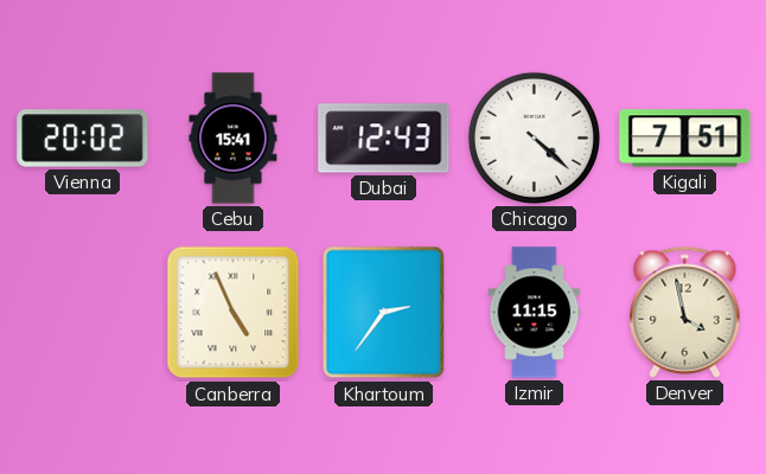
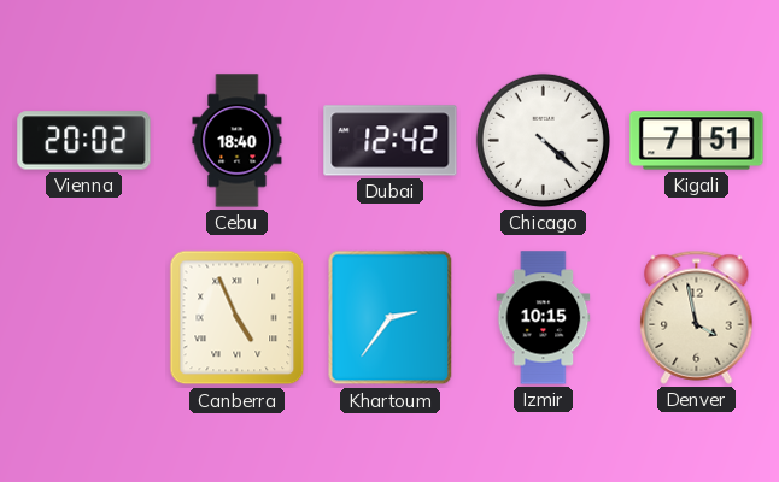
Cebu: 15:41 -> 18:40 (238, 141)
Dubai: 12:43 -> 12:42 (391, 141)
Izmir: 11:15 -> 10:15 (544, 318)
